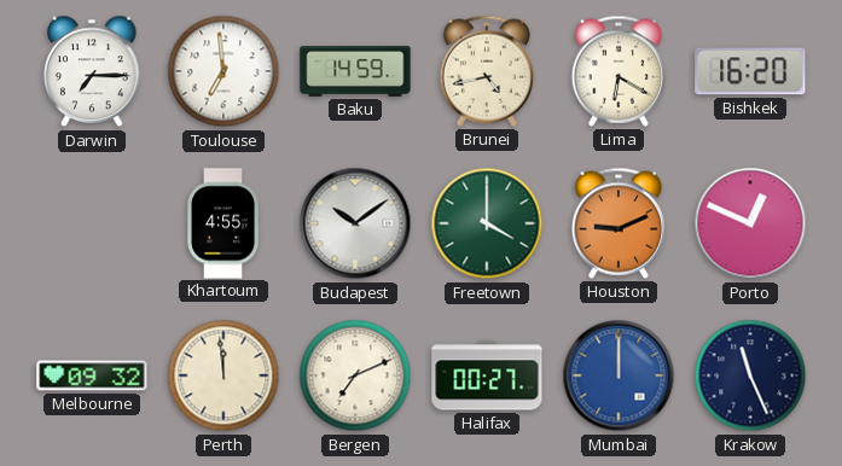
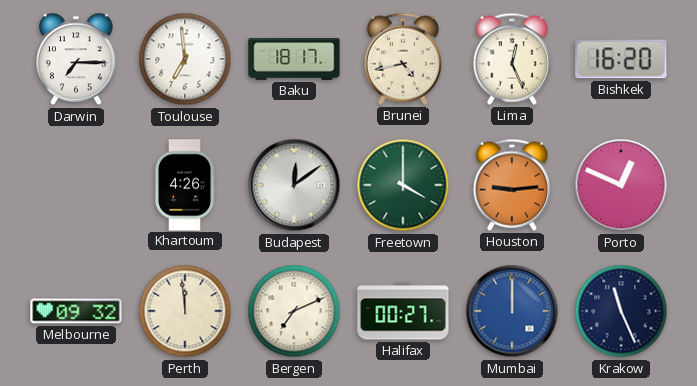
Baku: 14:59 -> 18:17 (294, 60)
Lima: 6:20 -> 12:26 (511, 59)
Khartoum: 4:55 -> 4:26 (184, 185)
Budapest: 10:09 -> 12:09 (294, 185)
Houston: 9:11 -> 9:14 (511, 185)
